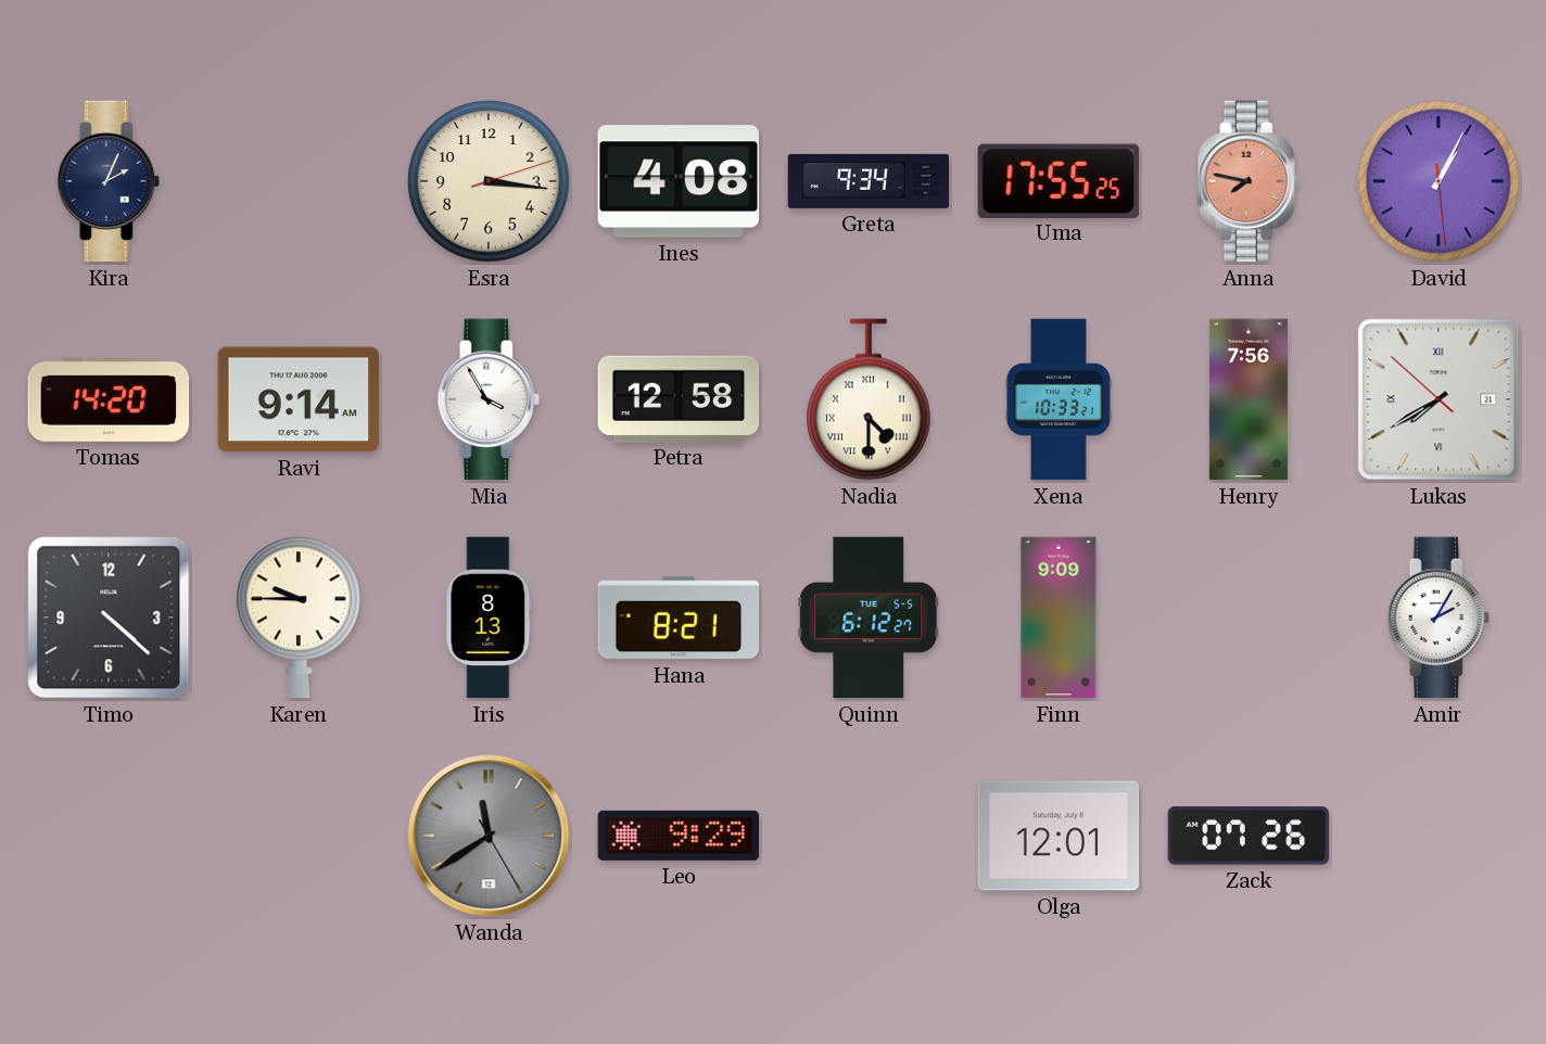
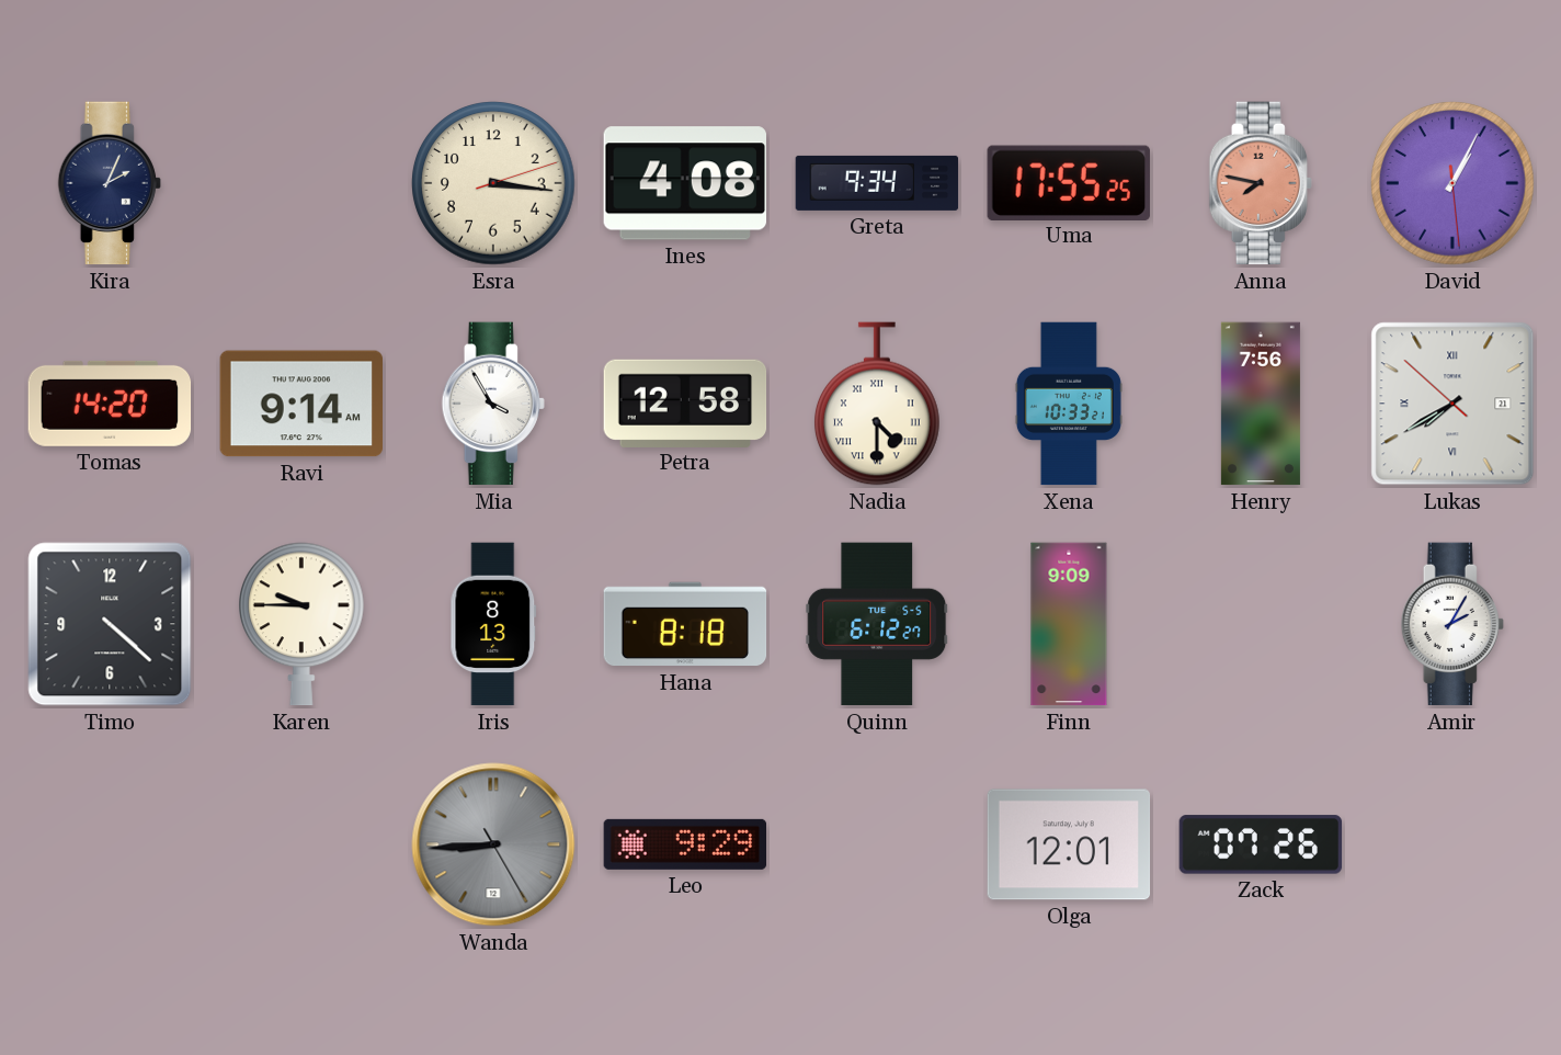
Hana: 8:21 -> 8:18 (685, 624)
Wanda: 11:39 -> 8:44 (493, 844)
